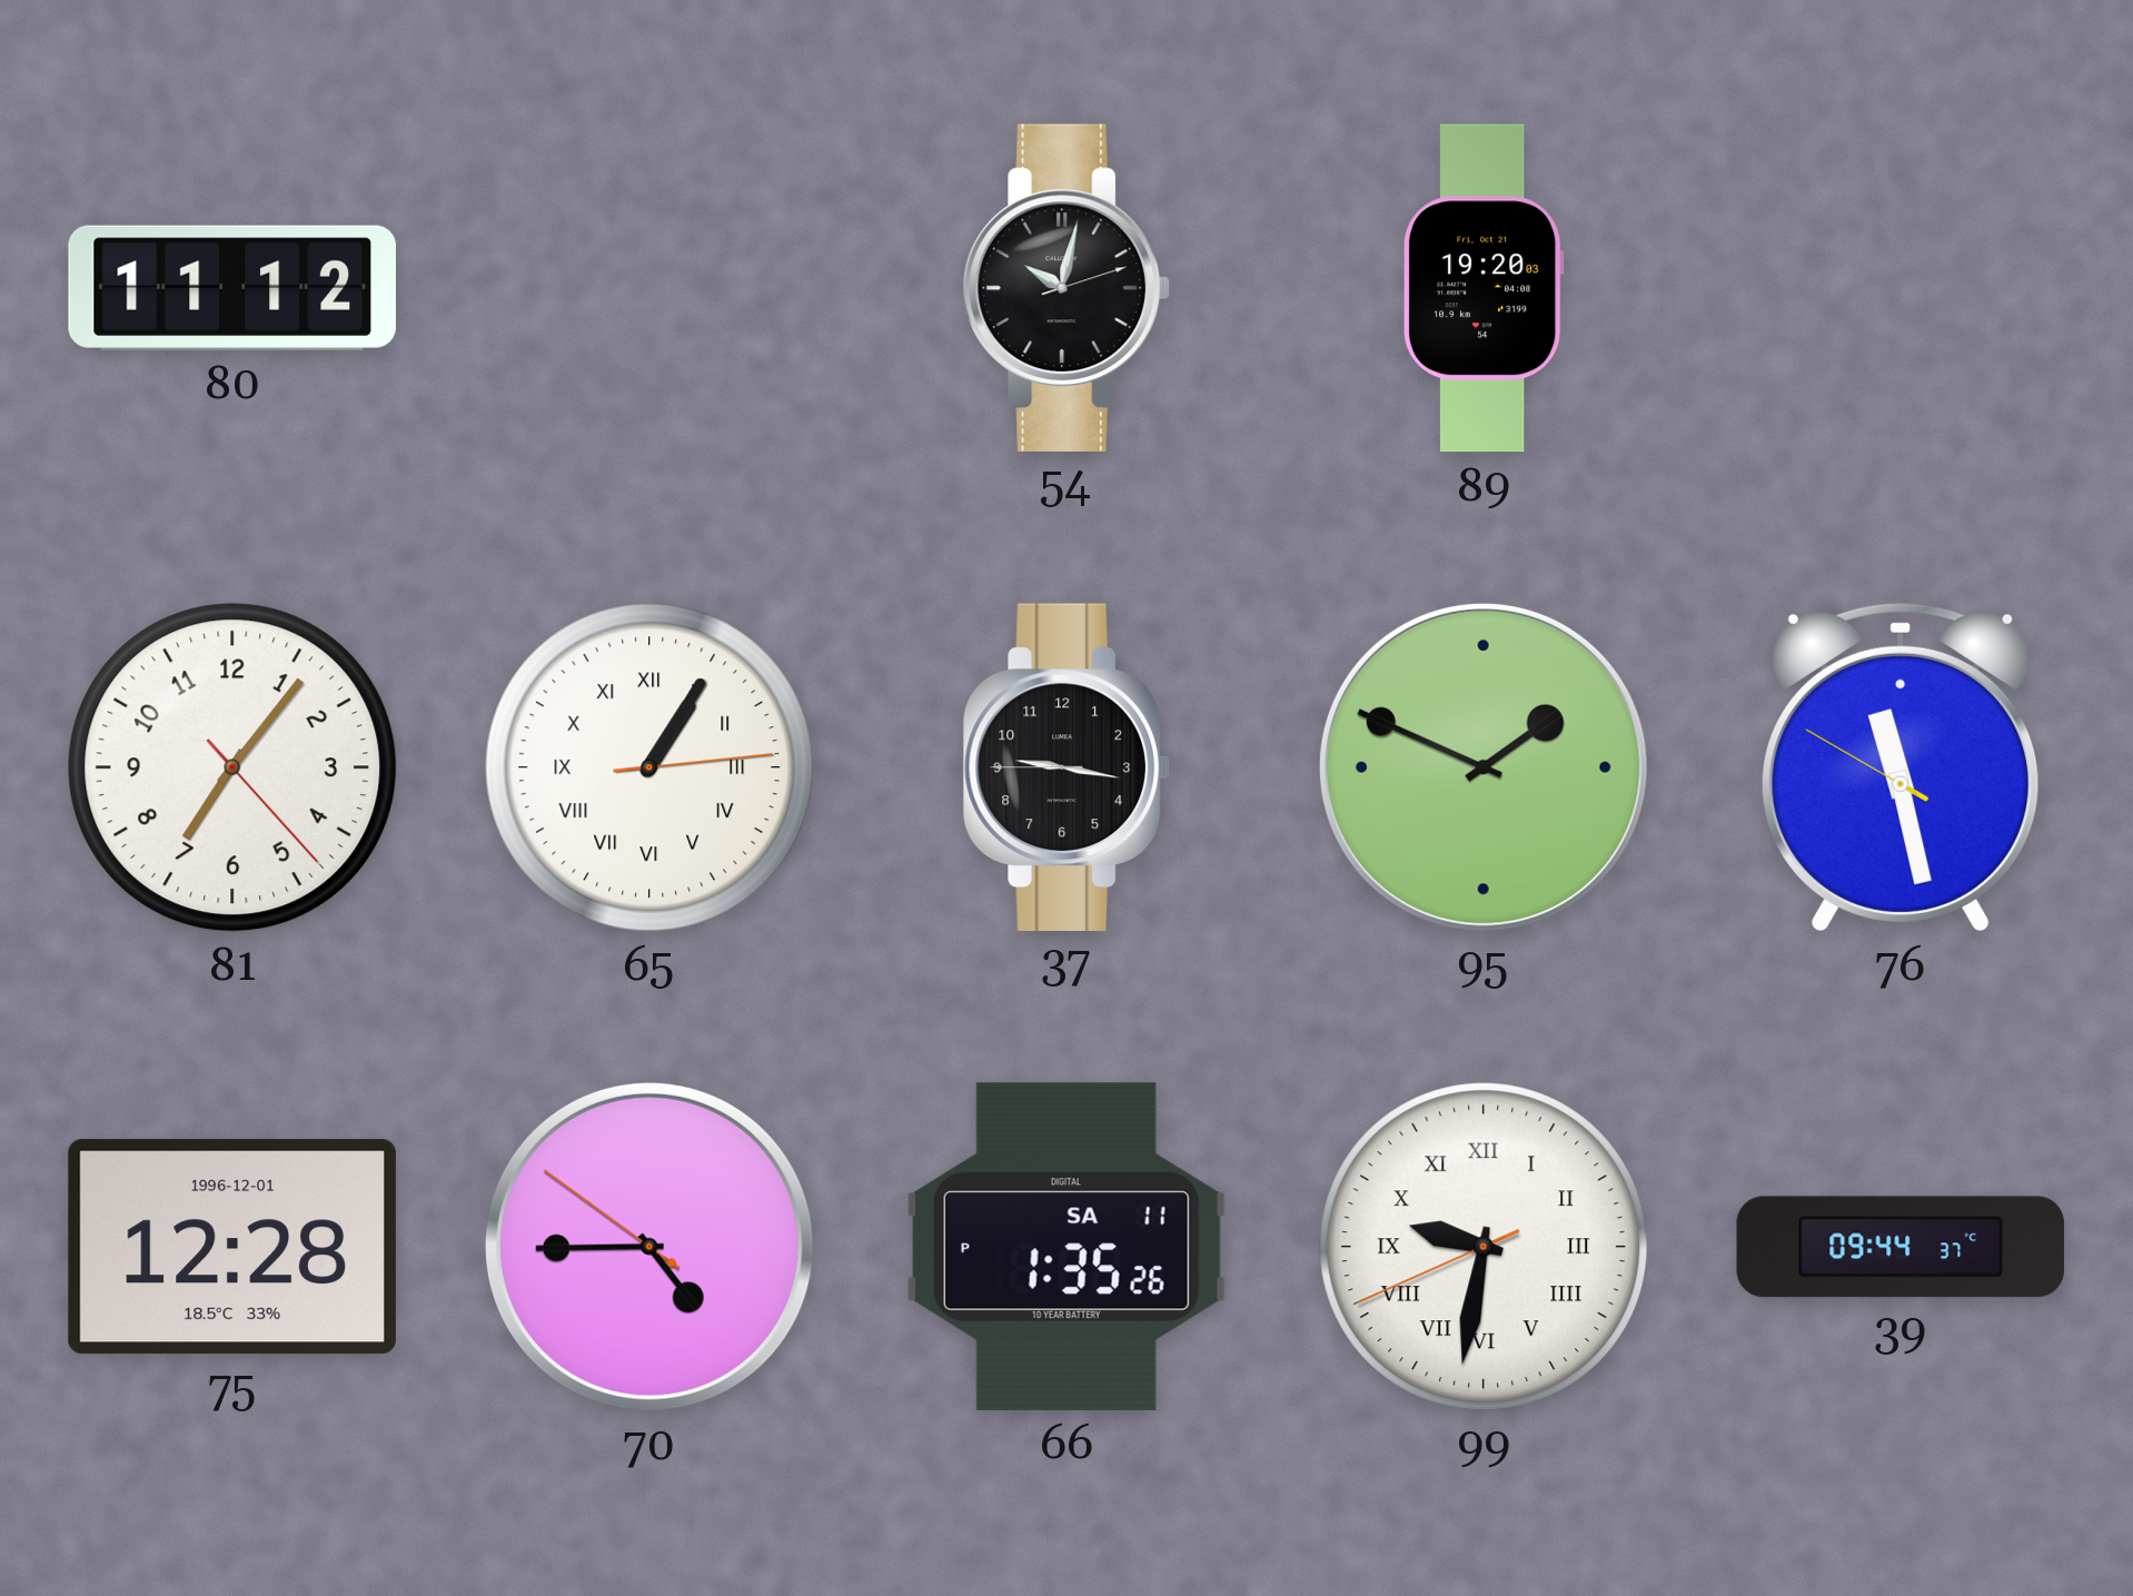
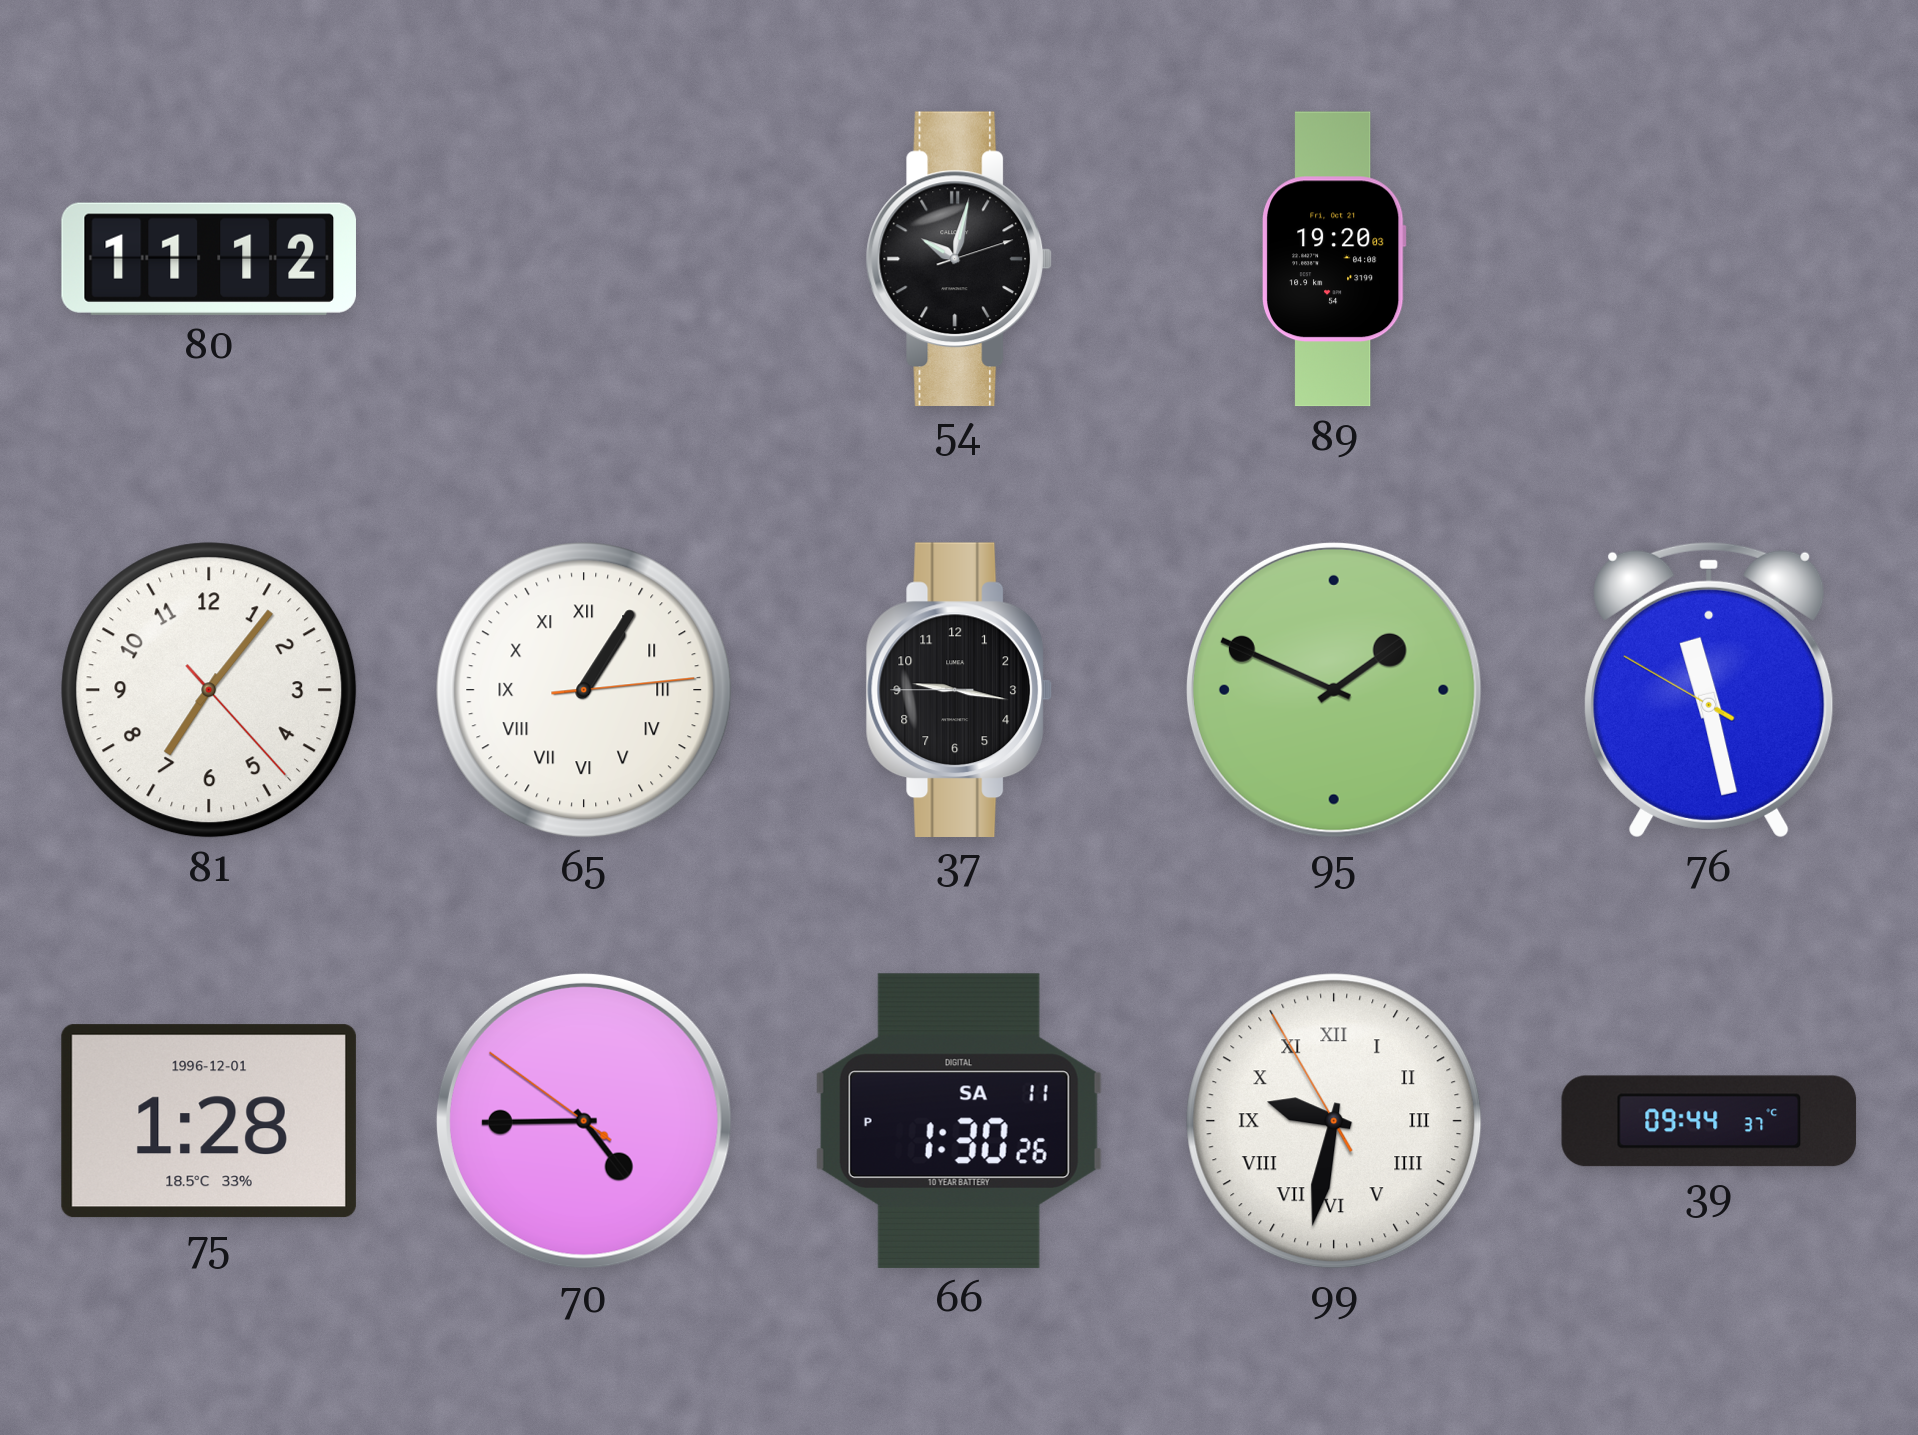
75: 12:28 -> 1:28 (209, 1121)
66: 1:35 -> 1:30 (959, 1121)
99: 9:31:41 -> 9:31:55 (1334, 1121)
